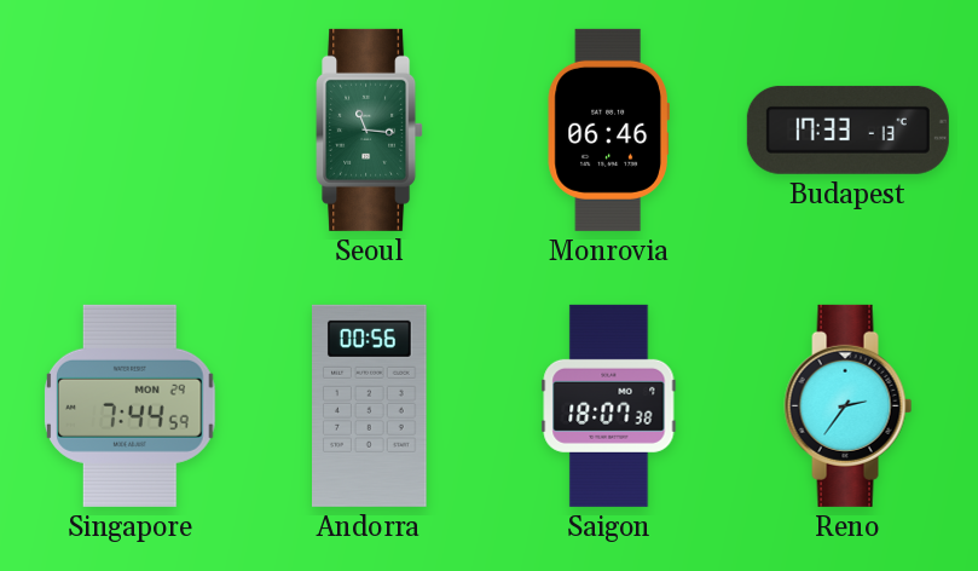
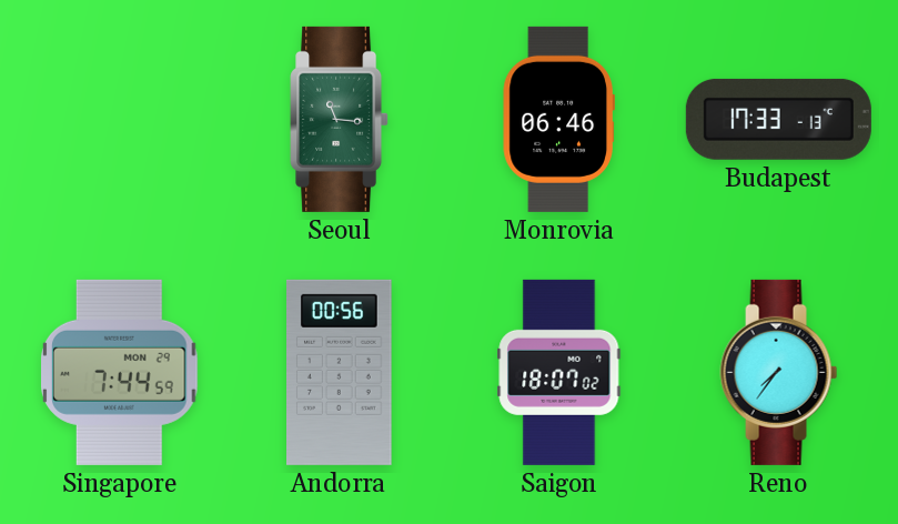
Saigon: 18:07:38 -> 18:07:02 (559, 372)
Reno: 2:36 -> 7:36 (779, 372)
